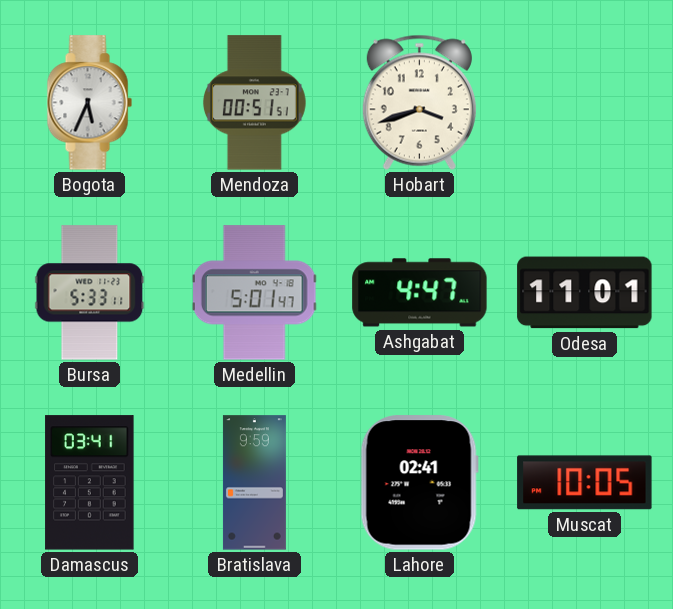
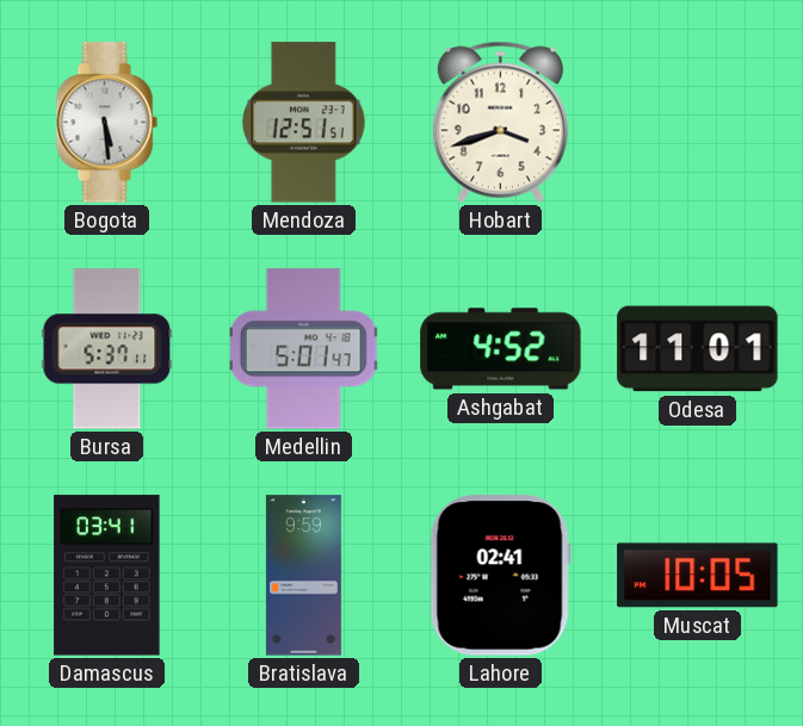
Bogota: 5:34 -> 5:29 (106, 123)
Mendoza: 00:51 -> 12:51 (303, 123)
Bursa: 5:33 -> 5:37 (107, 349)
Ashgabat: 4:47 -> 4:52 (501, 349)
